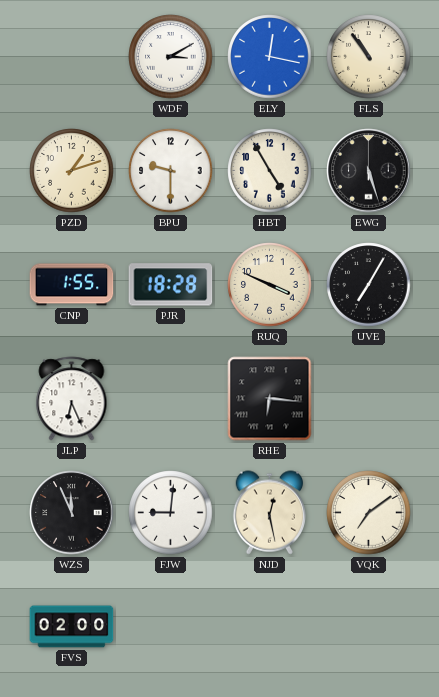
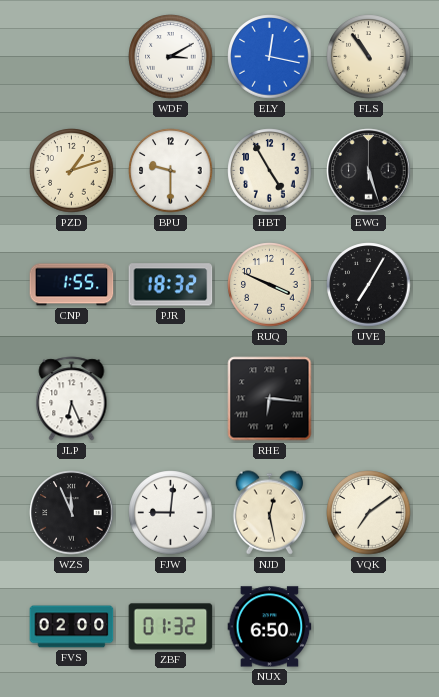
PJR: 18:28 -> 18:32 (171, 285)
ZBF: none -> 01:32 (171, 627)
NUX: none -> 6:50 (270, 627)
